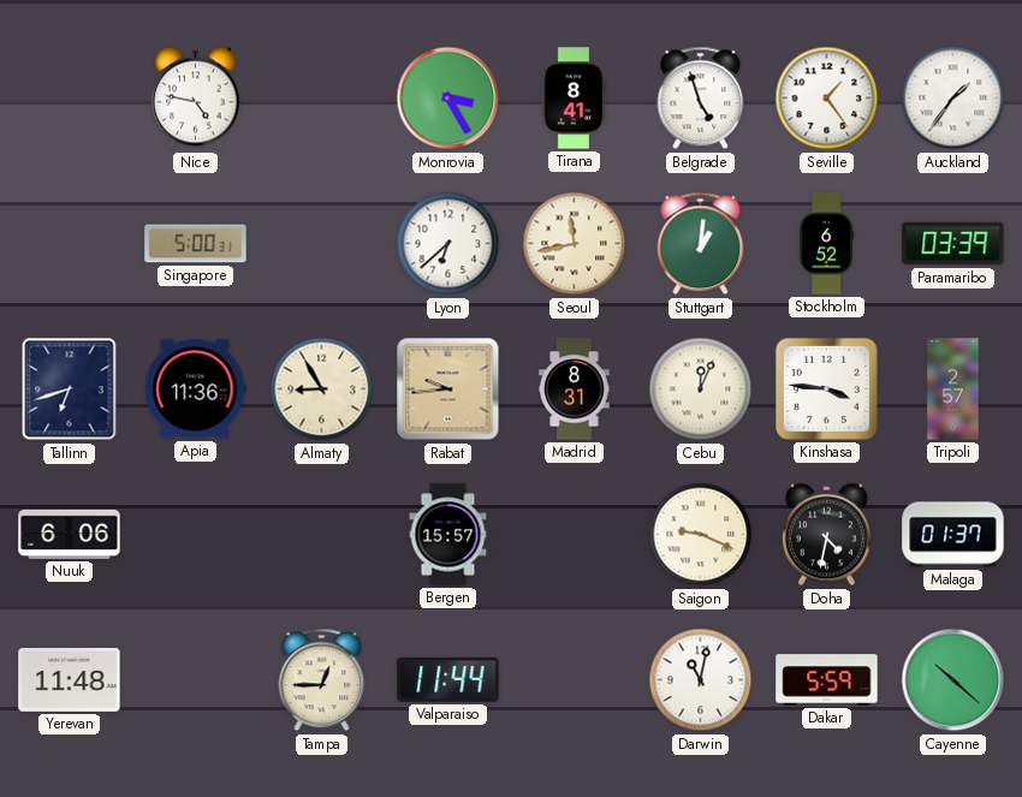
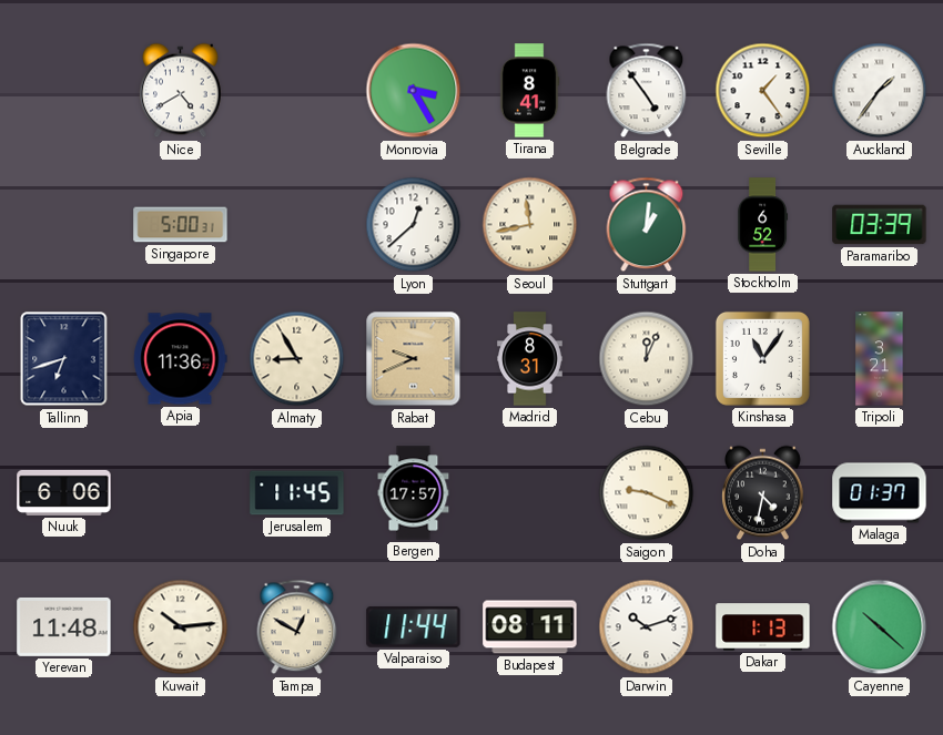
Nice: 4:47 -> 4:40 (181, 91)
Belgrade: 4:57 -> 4:54 (647, 91)
Lyon: 6:38 -> 12:38 (414, 225)
Rabat: 9:44 -> 9:41 (414, 359)
Kinshasa: 3:46 -> 11:06 (762, 358)
Tripoli: 2:57 -> 3:21 (880, 359)
Jerusalem: none -> 11:45 (297, 493)
Bergen: 15:57 -> 17:57 (414, 493)
Kuwait: none -> 10:14 (181, 627)
Tampa: 12:45 -> 12:50 (297, 627)
Budapest: none -> 08:11 (530, 627)
Darwin: 11:02 -> 10:12 (647, 627)
Dakar: 5:59 -> 1:13 (763, 627)
